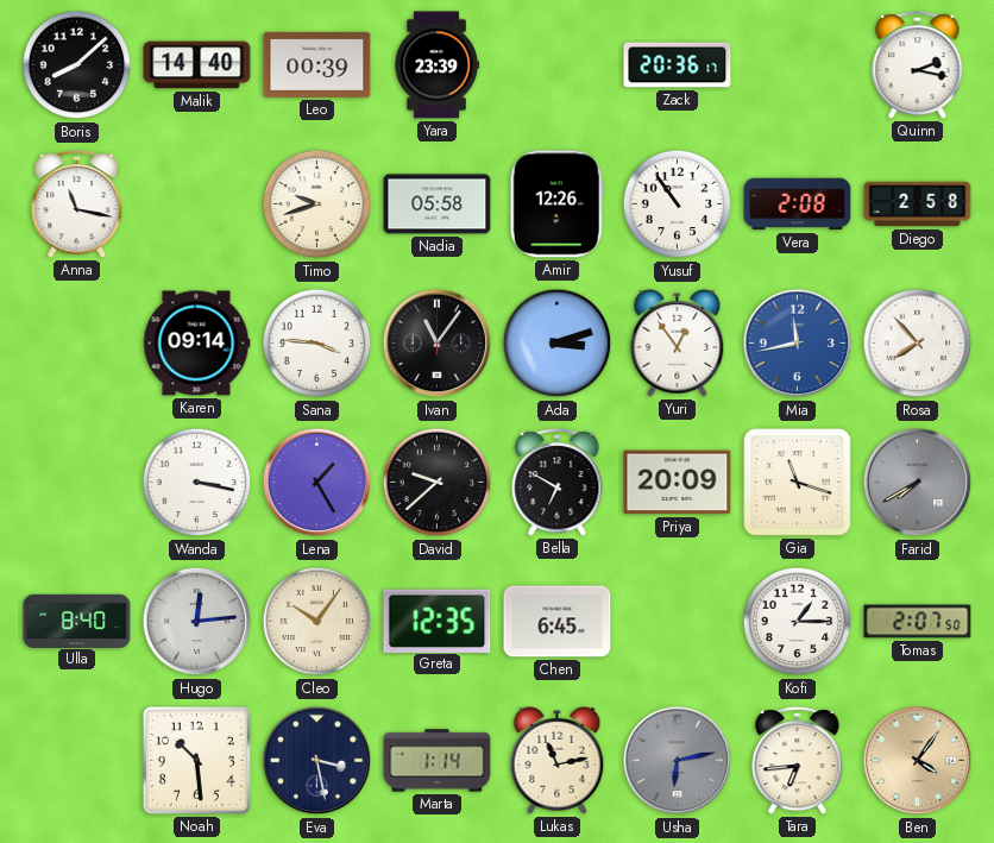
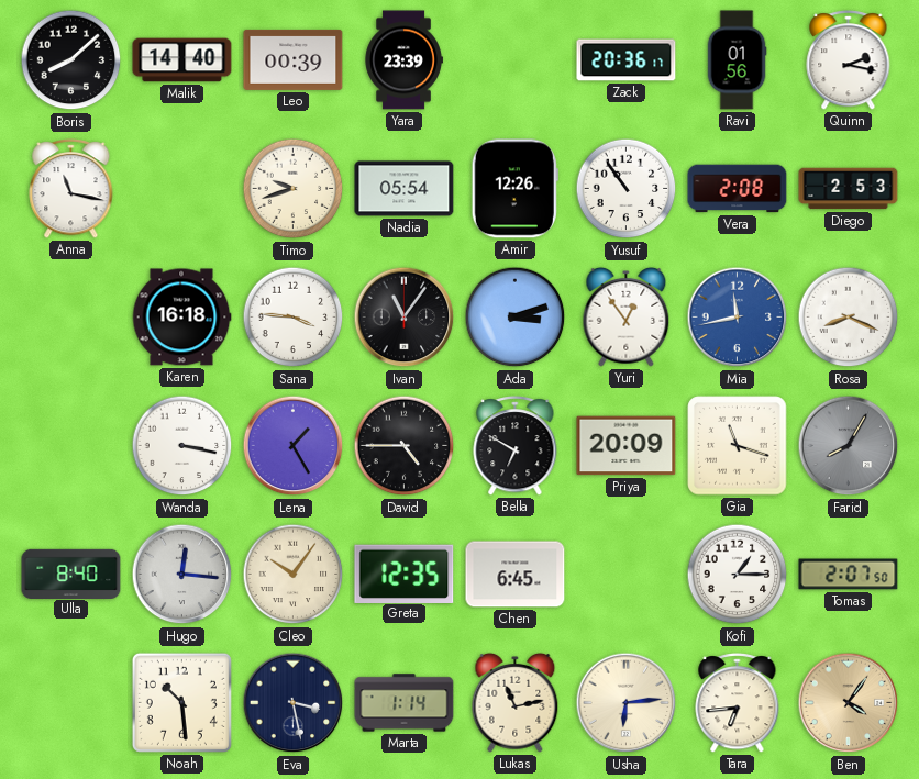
Ravi: none -> 01:56 (737, 60)
Nadia: 05:58 -> 05:54 (405, 189)
Diego: 2:58 -> 2:53 (849, 189)
Karen: 09:14 -> 16:18 (181, 318)
Rosa: 7:53 -> 8:19 (849, 318)
David: 9:38 -> 4:45 (405, 446)
Farid: 7:40 -> 8:05 (849, 446)
Hugo: 12:14 -> 12:16 (182, 575)
Usha: 6:13 -> 6:14 (627, 703)
Usha dial: grey -> cream (627, 703)
